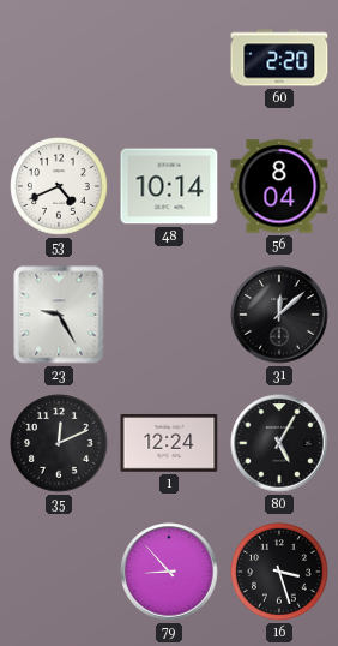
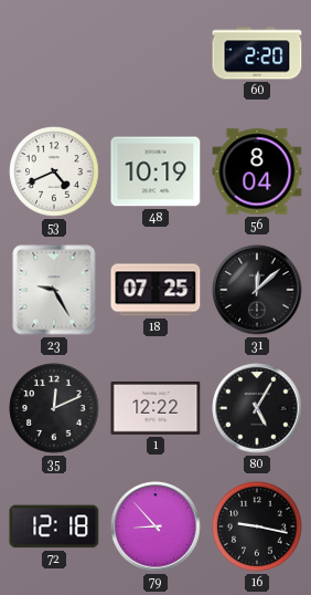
48: 10:14 -> 10:19 (155, 171)
18: none -> 07:25 (155, 290)
1: 12:24 -> 12:22 (155, 409)
72: none -> 12:18 (54, 526)
16: 3:27 -> 9:17 (257, 526)
